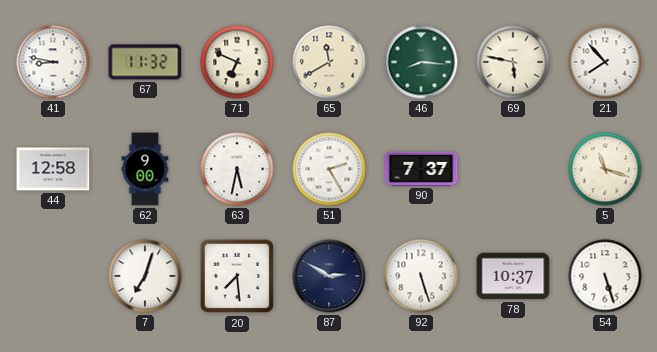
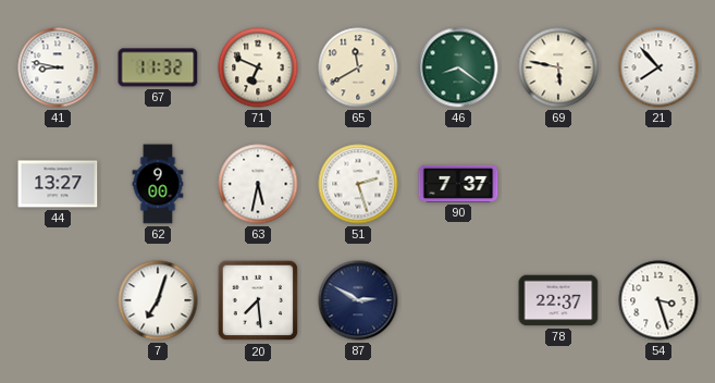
46: 8:16 -> 8:21 (458, 67)
44: 12:58 -> 13:27 (58, 184)
51: 2:25 -> 2:27 (358, 184)
5: 11:18 -> none (605, 169)
92: 5:27 -> none (421, 276)
78: 10:37 -> 22:37 (558, 300)
54: 5:27 -> 3:27 (658, 300)
